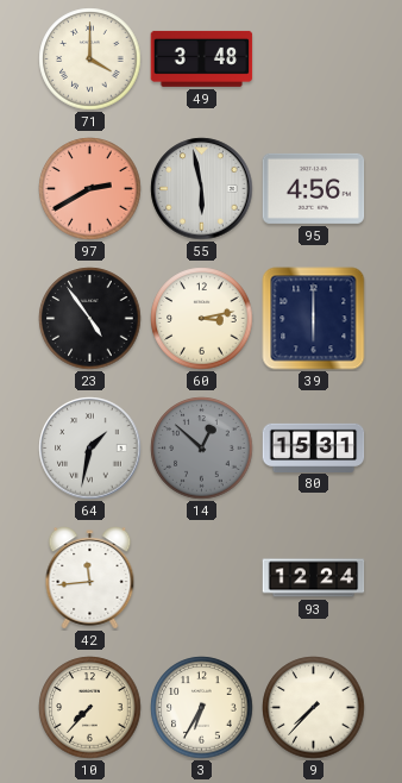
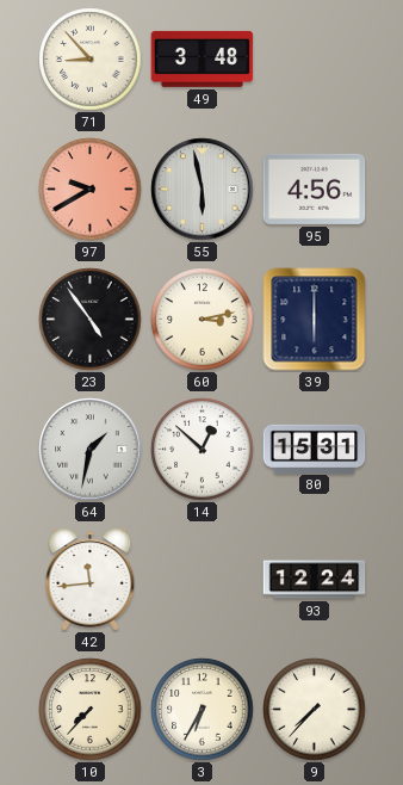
71: 4:00 -> 8:53 (91, 60)
97: 2:40 -> 9:40 (91, 190)
14 dial: grey -> white (203, 450)
